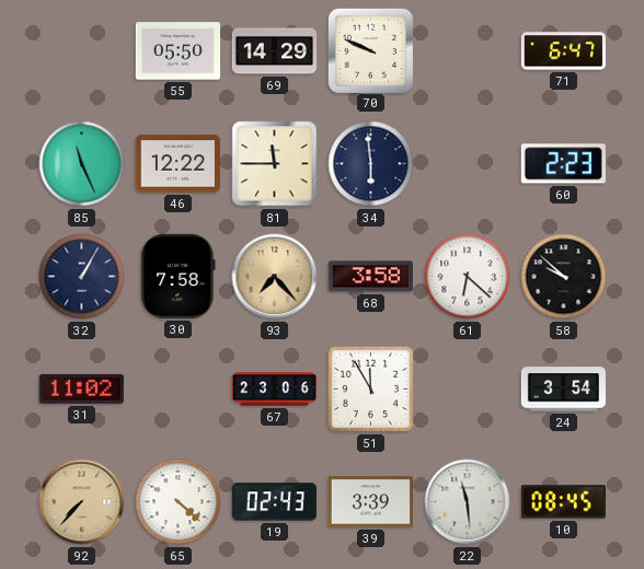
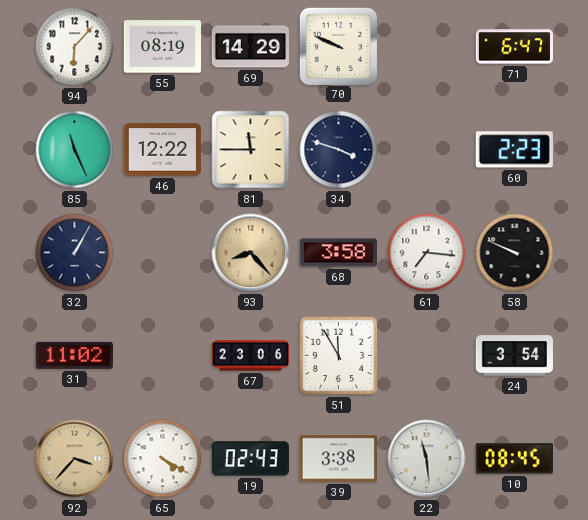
94: none -> 6:07 (75, 47)
55: 05:50 -> 08:19 (162, 47)
34: 5:59 -> 3:48 (339, 150)
30: 7:58 -> none (179, 276)
93: 7:23 -> 8:23 (251, 253)
61: 6:22 -> 7:16 (427, 253)
58: 9:52 -> 9:49 (515, 253)
92: 7:37 -> 3:37 (75, 459)
65: 4:22 -> 4:20 (163, 459)
39: 3:39 -> 3:38 (338, 459)
